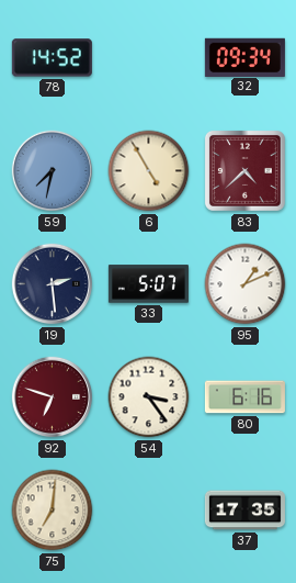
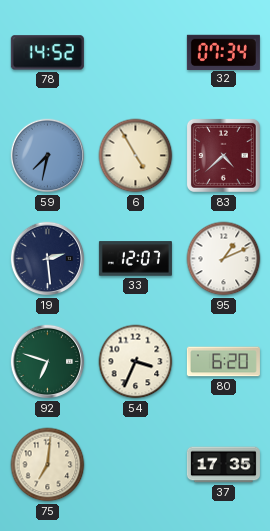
32: 09:34 -> 07:34 (223, 52)
33: 5:07 -> 12:07 (135, 259)
92 dial: burgundy -> green (48, 362)
54: 3:24 -> 3:34 (136, 362)
80: 6:16 -> 6:20 (223, 362)
